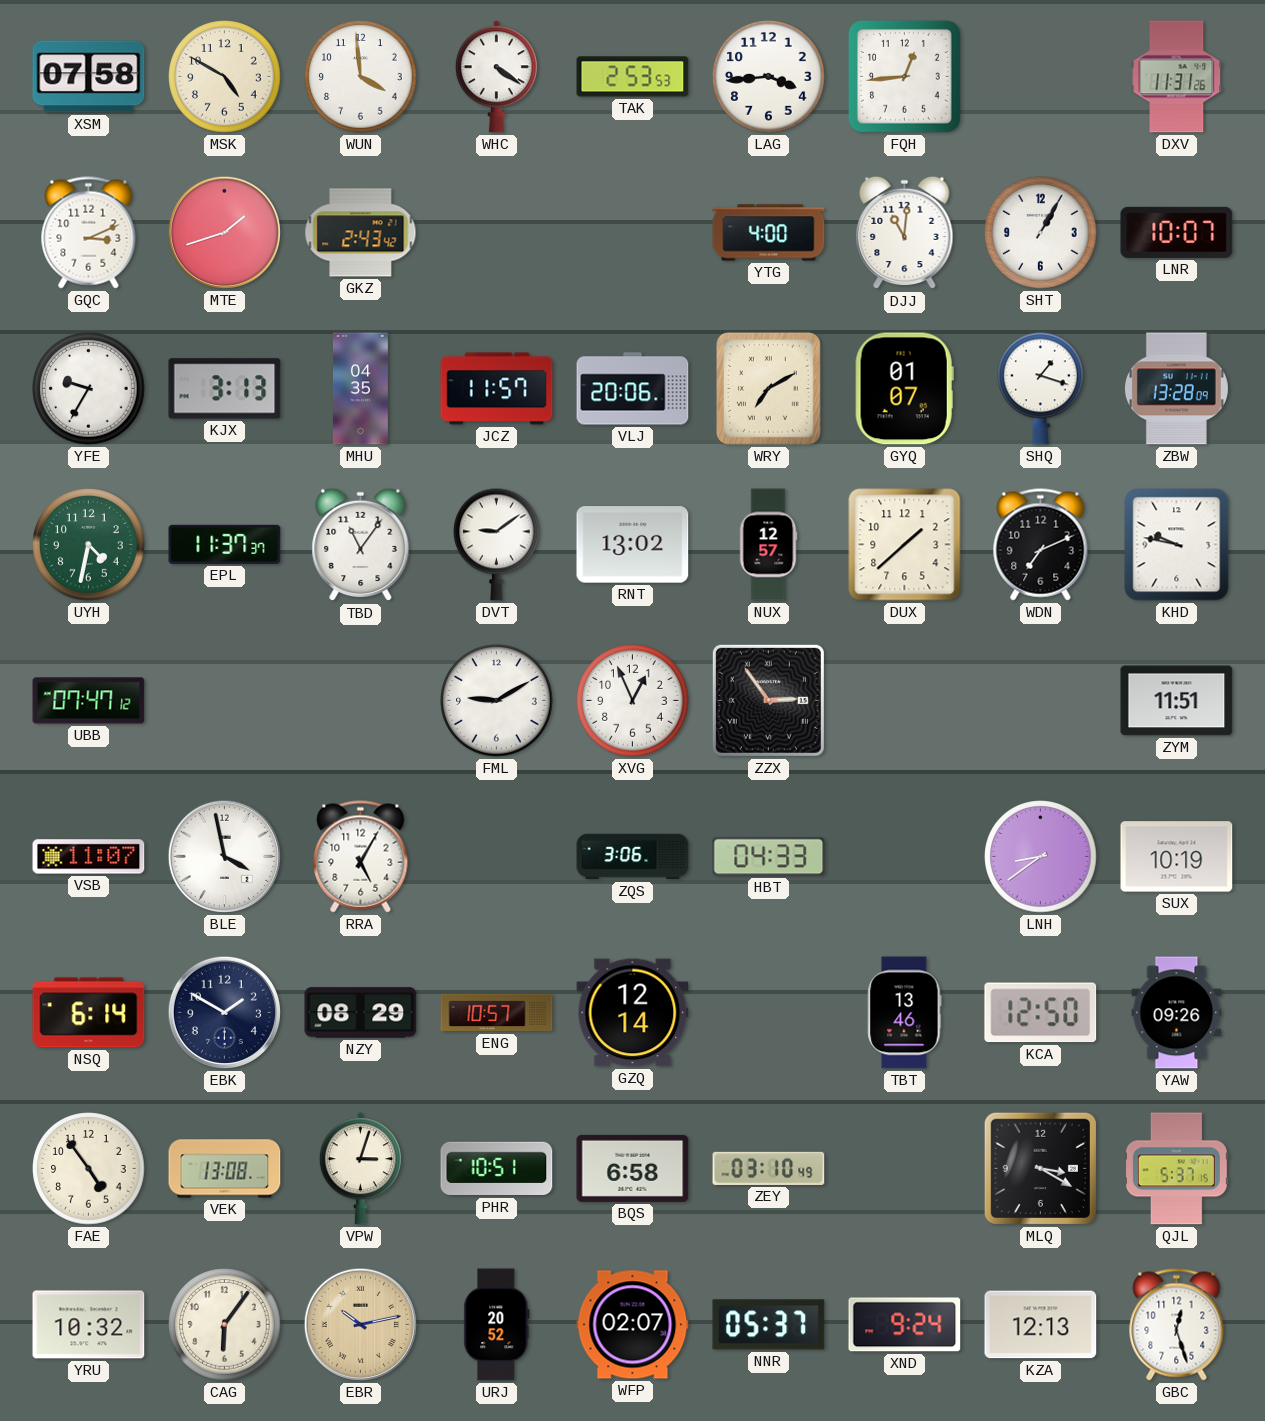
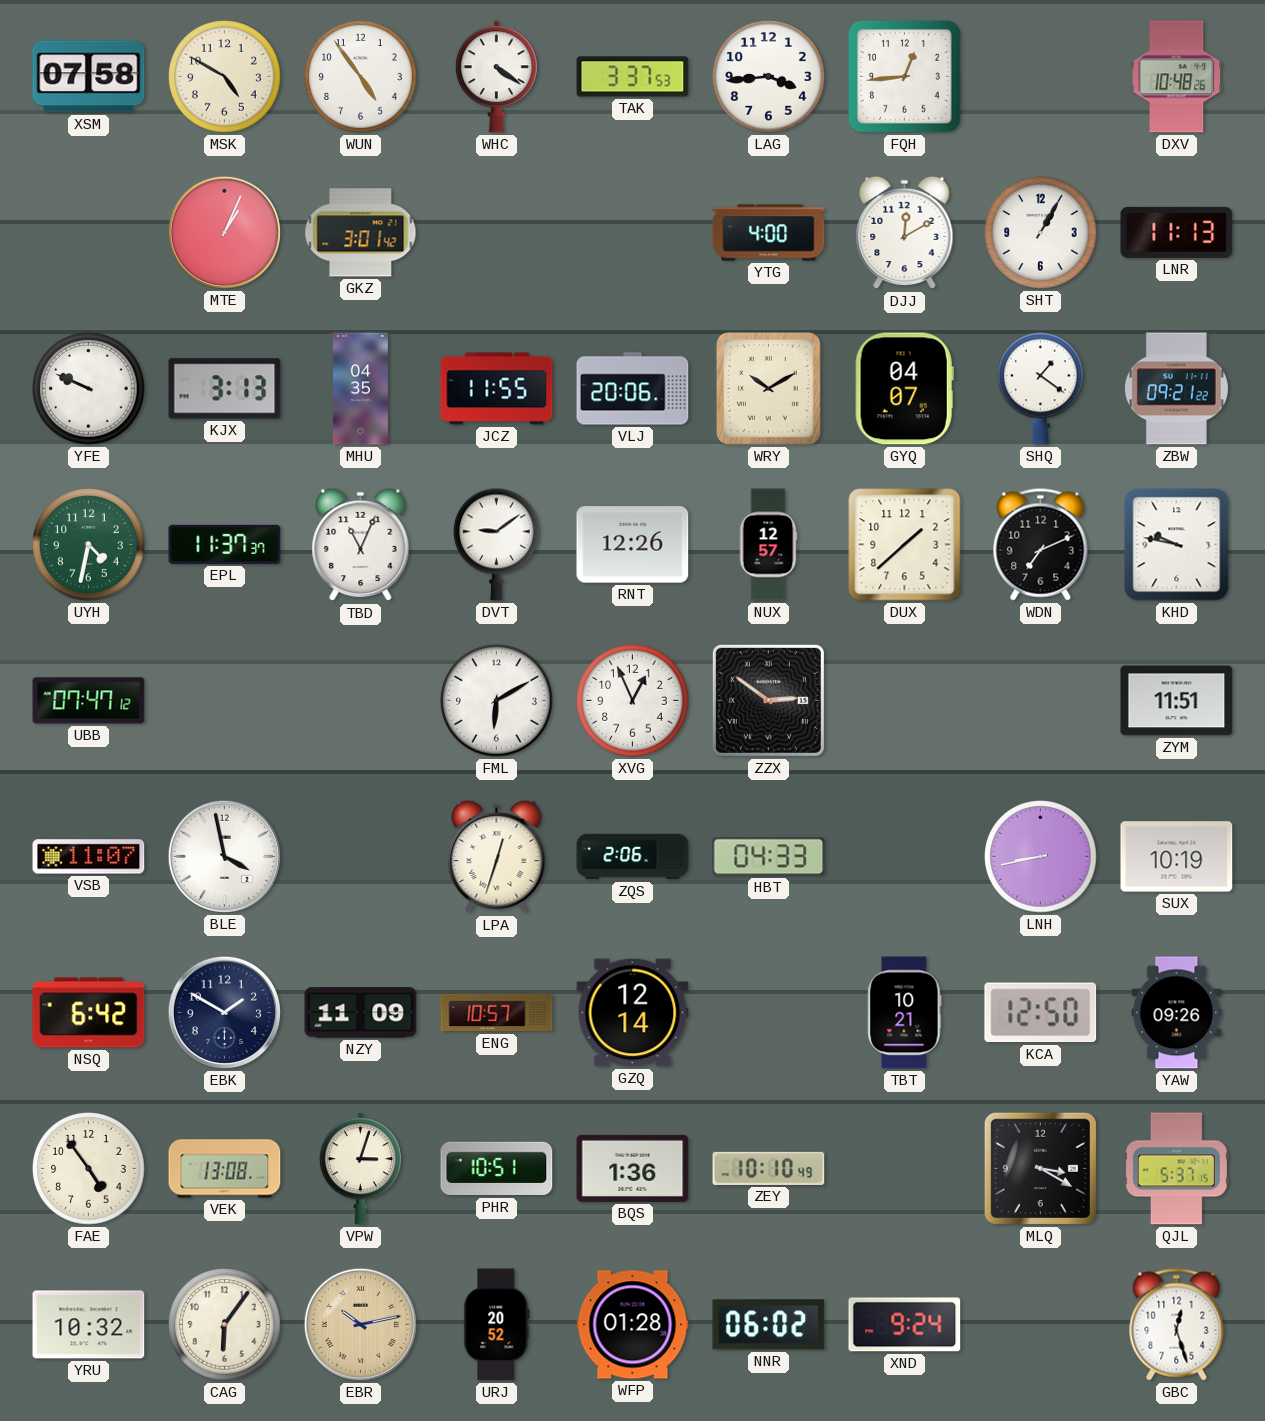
WUN: 3:59 -> 4:54 (361, 77)
TAK: 2:53 -> 3:37 (633, 77)
DXV: 11:31 -> 10:48 (1177, 77)
GQC: 3:11 -> none (89, 233)
MTE: 1:42 -> 1:04 (224, 232)
GKZ: 2:43 -> 3:01 (361, 233)
DJJ: 11:01 -> 12:10 (905, 233)
LNR: 10:07 -> 11:13 (1177, 232)
YFE: 9:35 -> 9:49 (89, 389)
JCZ: 11:57 -> 11:55 (497, 389)
WRY: 7:10 -> 10:10 (768, 388)
GYQ: 01:07 -> 04:07 (904, 389)
SHQ: 1:18 -> 1:21 (1041, 388)
ZBW: 13:28 -> 09:21 (1176, 389)
TBD: 11:06 -> 11:04 (361, 545)
RNT: 13:02 -> 12:26 (633, 545)
FML: 9:10 -> 6:10 (497, 701)
ZZX: 2:54 -> 2:51 (768, 700)
RRA: 5:05 -> none (361, 857)
LPA: none -> 12:33 (497, 857)
ZQS: 3:06 -> 2:06 (633, 857)
LNH: 8:39 -> 8:43 (1041, 857)
NSQ: 6:14 -> 6:42 (89, 1013)
NZY: 08:29 -> 11:09 (361, 1013)
TBT: 13:46 -> 10:21 (905, 1013)
BQS: 6:58 -> 1:36 (633, 1168)
ZEY: 03:10 -> 10:10 (769, 1168)
WFP: 02:07 -> 01:28 (633, 1325)
NNR: 05:37 -> 06:02 (769, 1325)
KZA: 12:13 -> none (1041, 1325)
